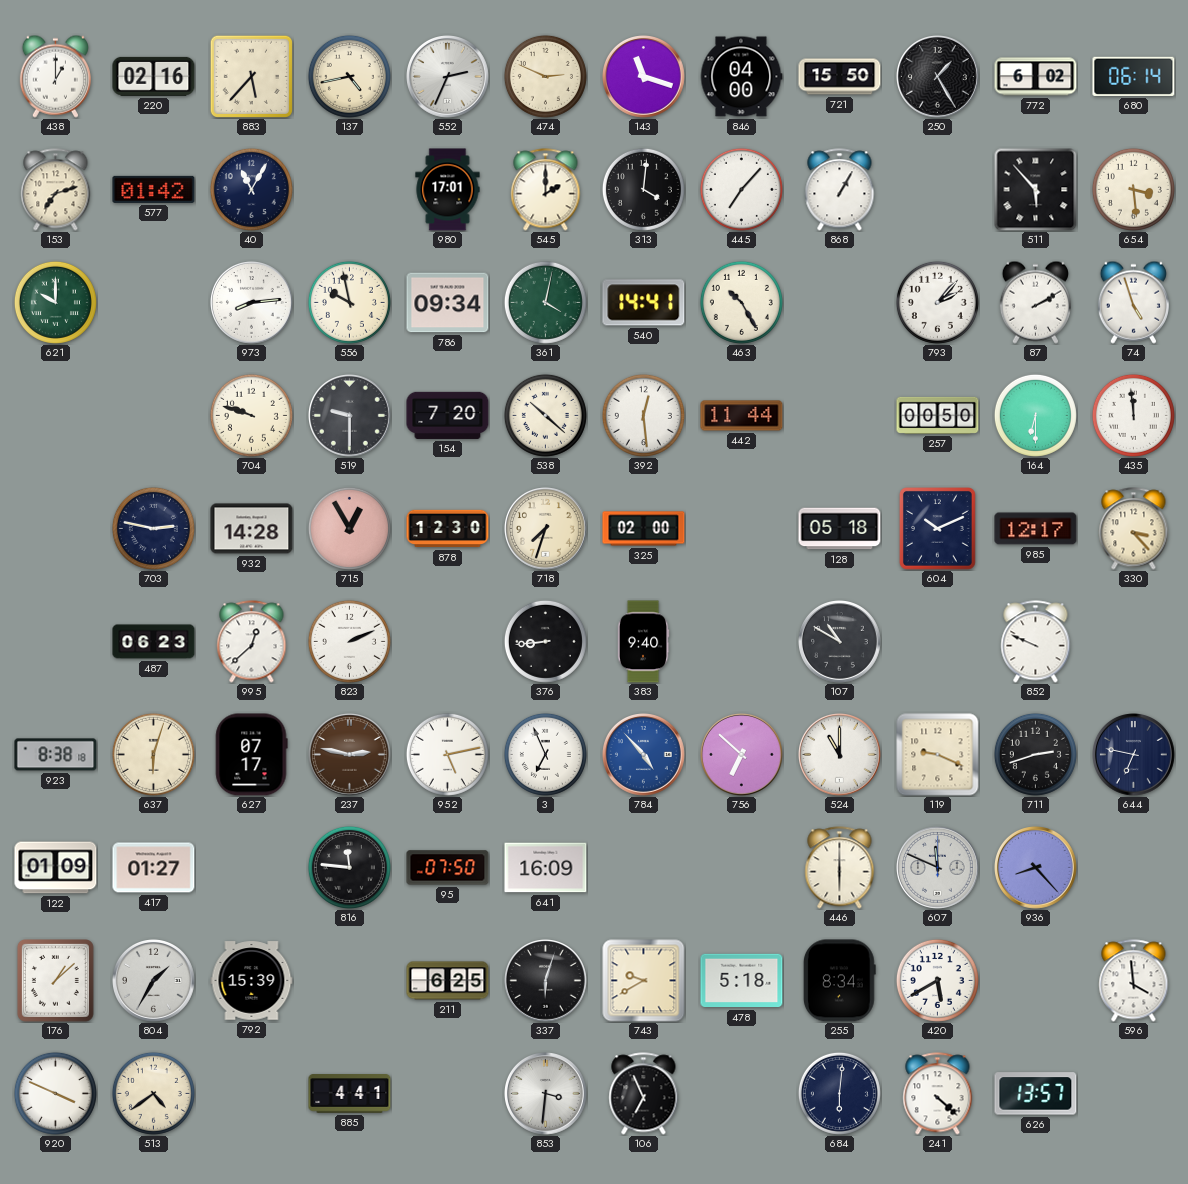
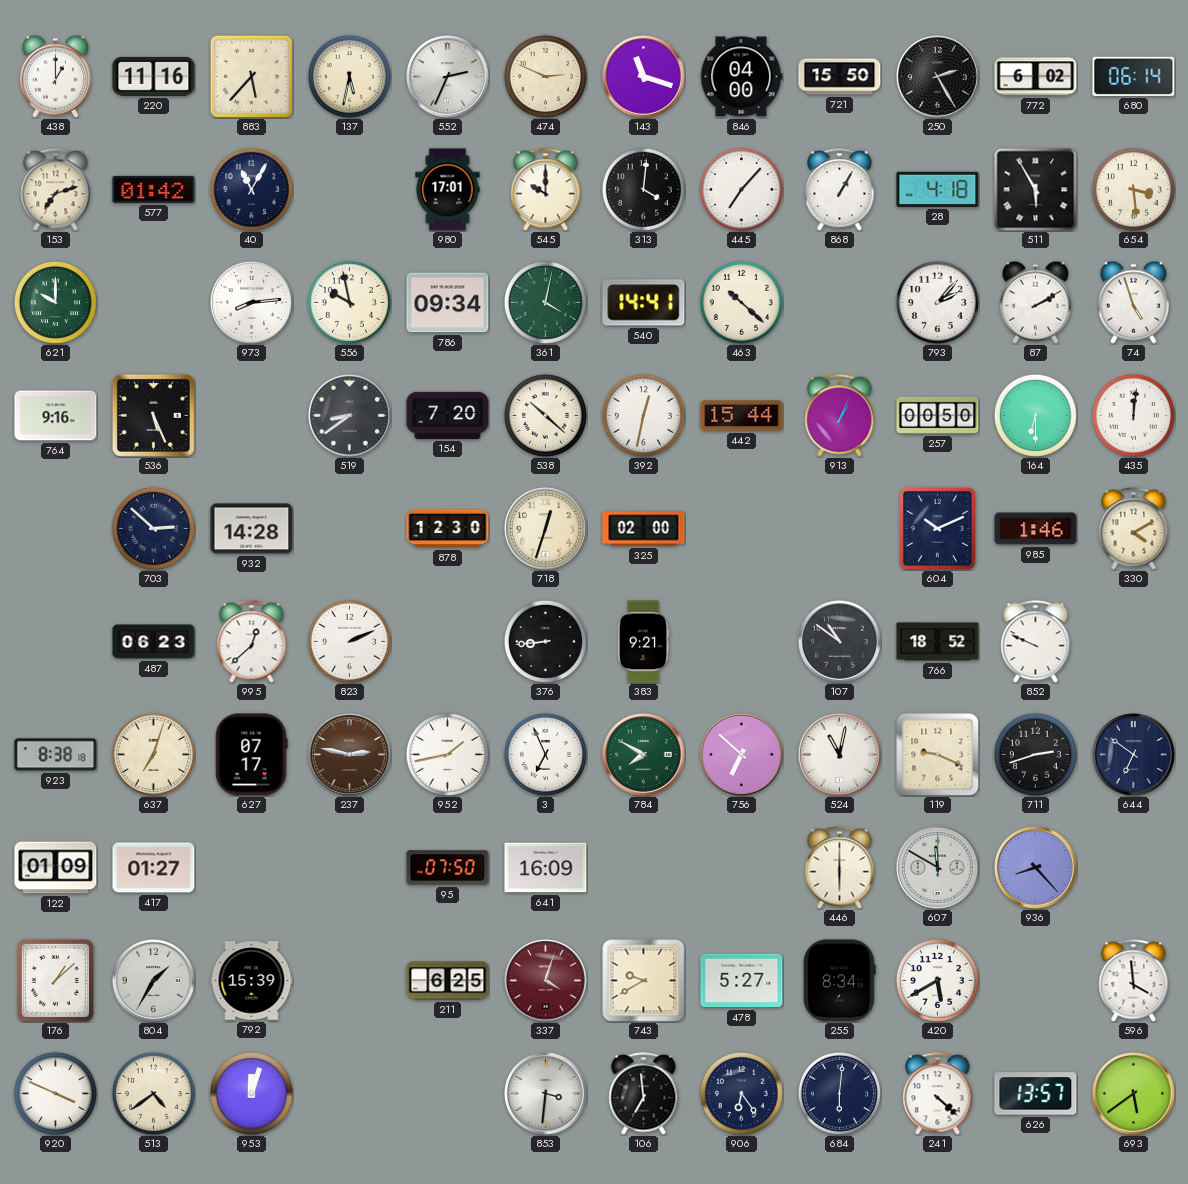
220: 02:16 -> 11:16 (154, 76)
137: 4:43 -> 5:32 (349, 76)
250: 1:25 -> 2:25 (938, 77)
545: 2:00 -> 10:00 (546, 190)
28: none -> 4:18 (938, 189)
511: 5:53 -> 5:55 (1035, 189)
463: 10:25 -> 10:22 (741, 302)
764: none -> 9:16 (56, 416)
536: none -> 5:26 (153, 415)
704: 9:48 -> none (251, 415)
519: 9:30 -> 8:39 (350, 416)
392: 12:29 -> 12:32 (643, 415)
442: 11:44 -> 15:44 (742, 416)
913: none -> 1:04 (840, 416)
435: 11:59 -> 12:01 (1133, 415)
703: 2:47 -> 2:52 (153, 528)
715: 12:55 -> none (349, 528)
718: 7:33 -> 12:33 (546, 529)
128: 05:18 -> none (840, 529)
985: 12:17 -> 1:46 (1036, 529)
330: 3:23 -> 4:10 (1134, 529)
383: 9:40 -> 9:21 (643, 642)
107: 10:50 -> 10:51 (840, 642)
766: none -> 18:52 (938, 642)
637: 6:03 -> 7:03 (153, 754)
952: 5:13 -> 1:43 (447, 754)
784: 4:53 -> 7:50 (644, 755)
784 dial: blue -> green (644, 755)
524: 11:00 -> 11:02 (840, 755)
644: 6:47 -> 6:51 (1134, 755)
816: 11:46 -> none (349, 867)
607: 11:49 -> 11:50 (938, 868)
337: 6:03 -> 4:03 (546, 981)
337 dial: black -> burgundy (546, 981)
478: 5:18 -> 5:27 (742, 981)
953: none -> 12:03 (251, 1093)
885: 4:41 -> none (350, 1094)
106: 6:56 -> 6:59 (644, 1094)
906: none -> 6:24 (741, 1093)
693: none -> 5:39 (1134, 1094)
